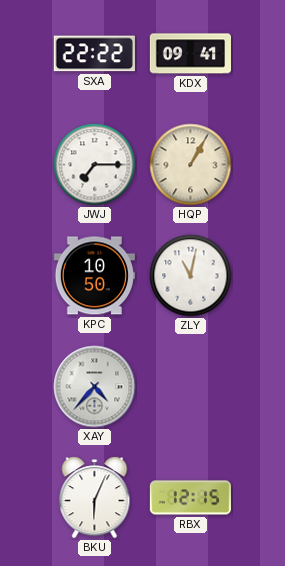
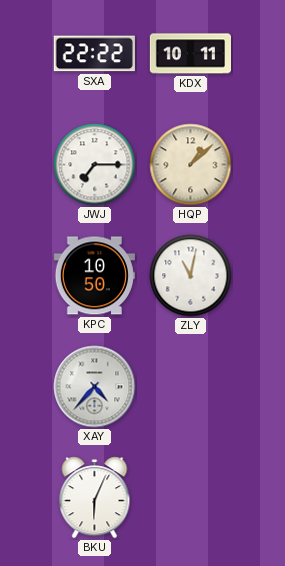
KDX: 09:41 -> 10:11 (190, 54)
HQP: 1:05 -> 1:08 (191, 165)
RBX: 12:15 -> none (190, 498)
